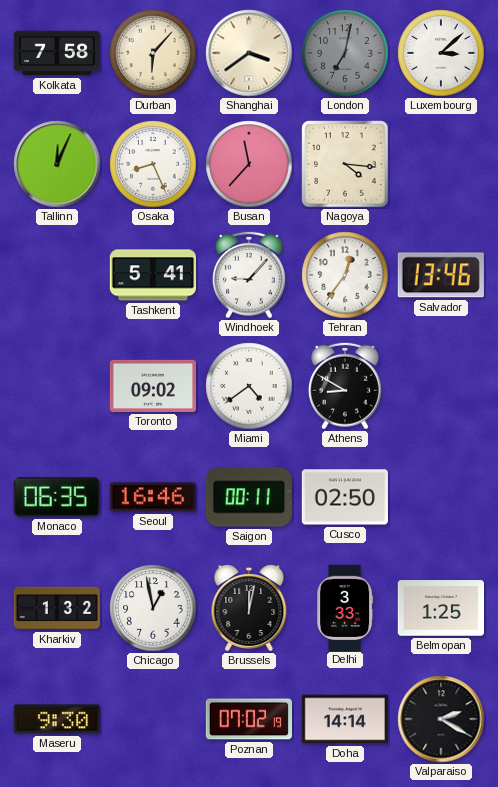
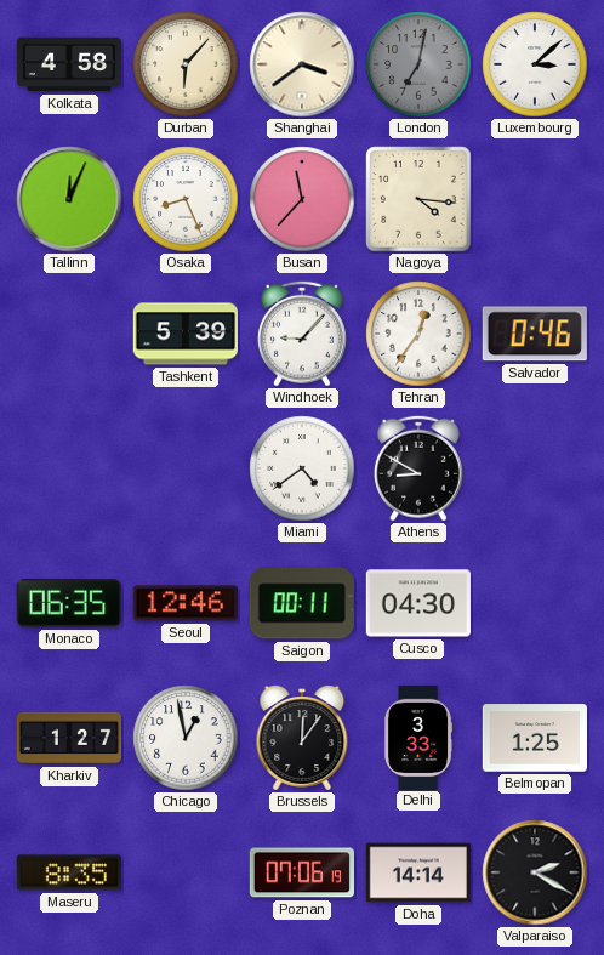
Kolkata: 7:58 -> 4:58 (68, 64)
Tashkent: 5:41 -> 5:39 (184, 334)
Salvador: 13:46 -> 0:46 (535, 334)
Toronto: 09:02 -> none (152, 386)
Seoul: 16:46 -> 12:46 (186, 603)
Cusco: 02:50 -> 04:30 (418, 603)
Kharkiv: 1:32 -> 1:27 (68, 738)
Brussels: 12:02 -> 12:06 (302, 738)
Maseru: 9:30 -> 8:35 (69, 872)
Poznan: 07:02 -> 07:06 (301, 872)
